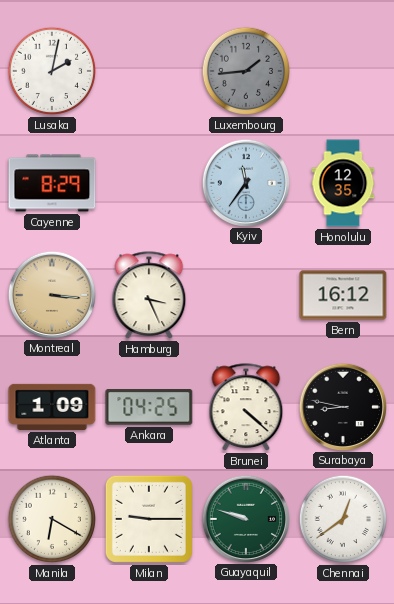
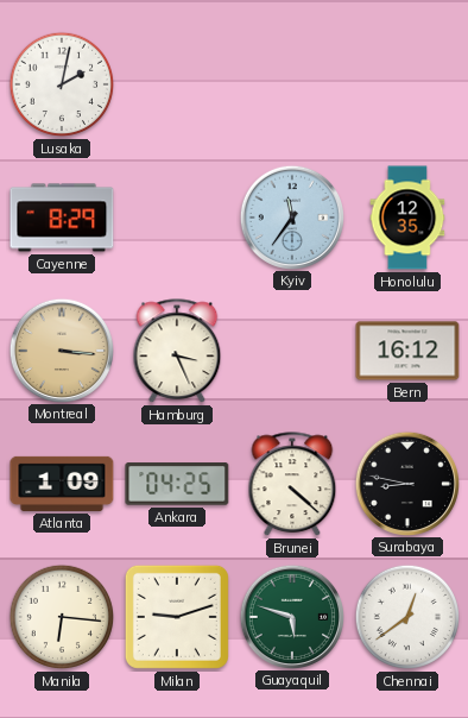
Luxembourg: 1:44 -> none (246, 71)
Manila: 6:20 -> 6:16 (62, 617)
Milan: 9:15 -> 9:12 (177, 617)
Guayaquil: 9:48 -> 5:48 (291, 616)
